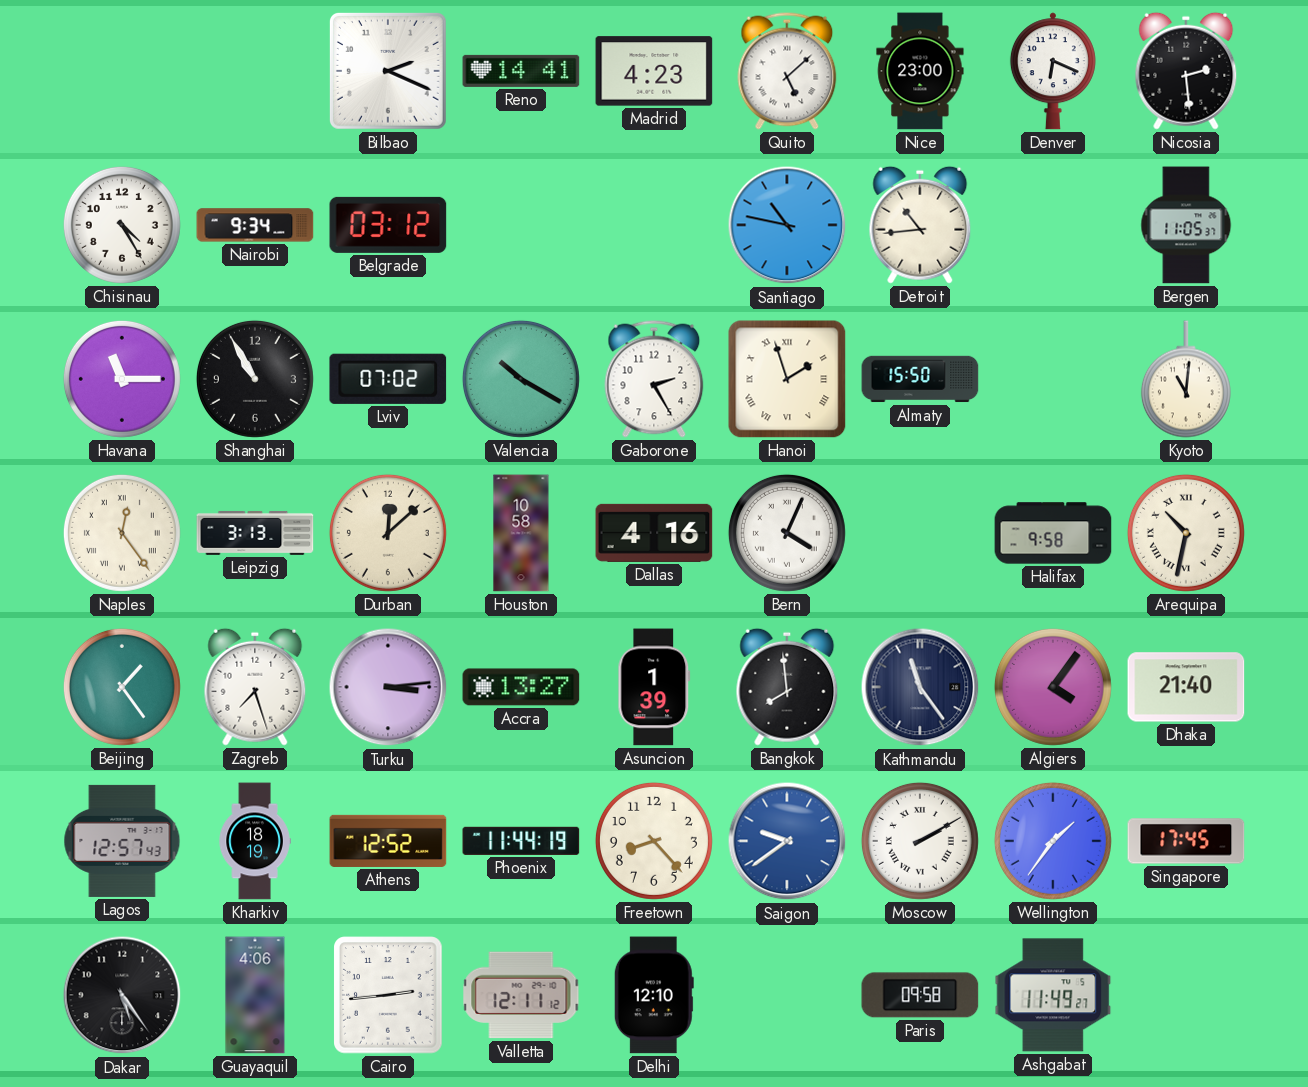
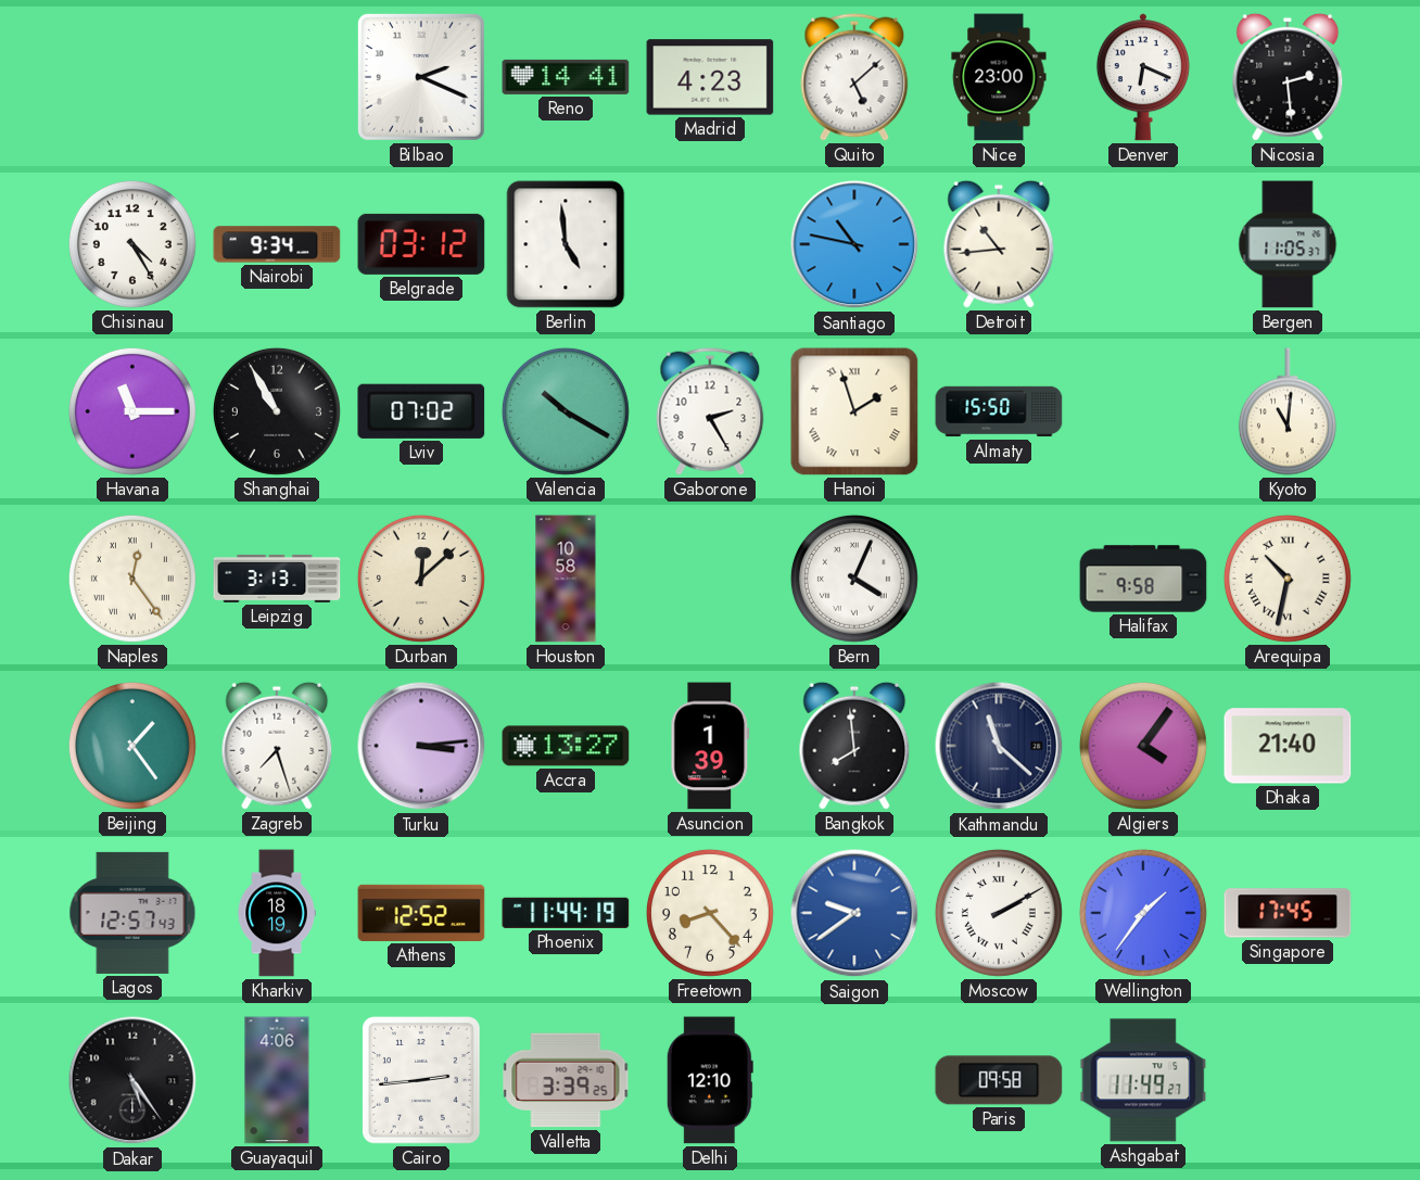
Berlin: none -> 4:59 (566, 244)
Dallas: 4:16 -> none (654, 533)
Kathmandu: 11:24 -> 11:22 (999, 746)
Valletta: 12:11 -> 3:39 (566, 1080)
